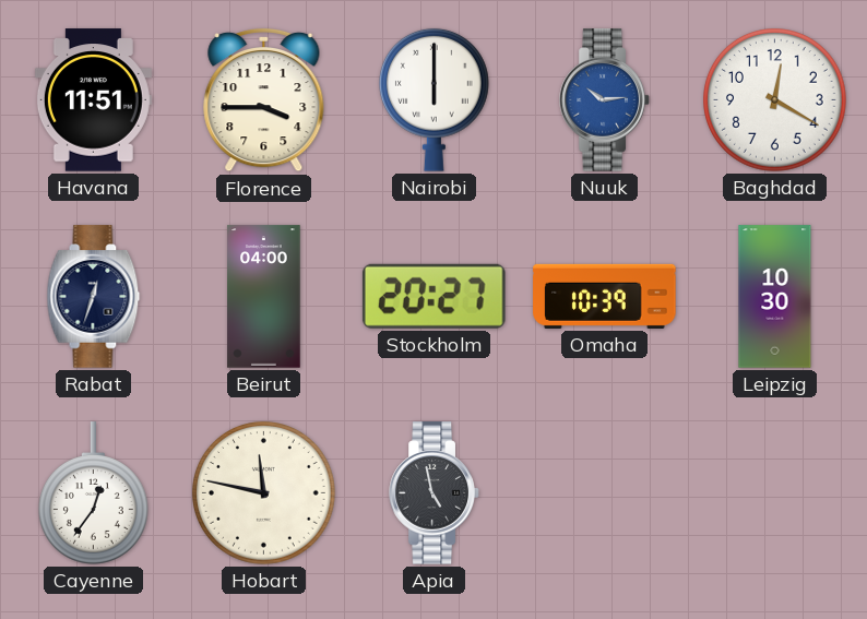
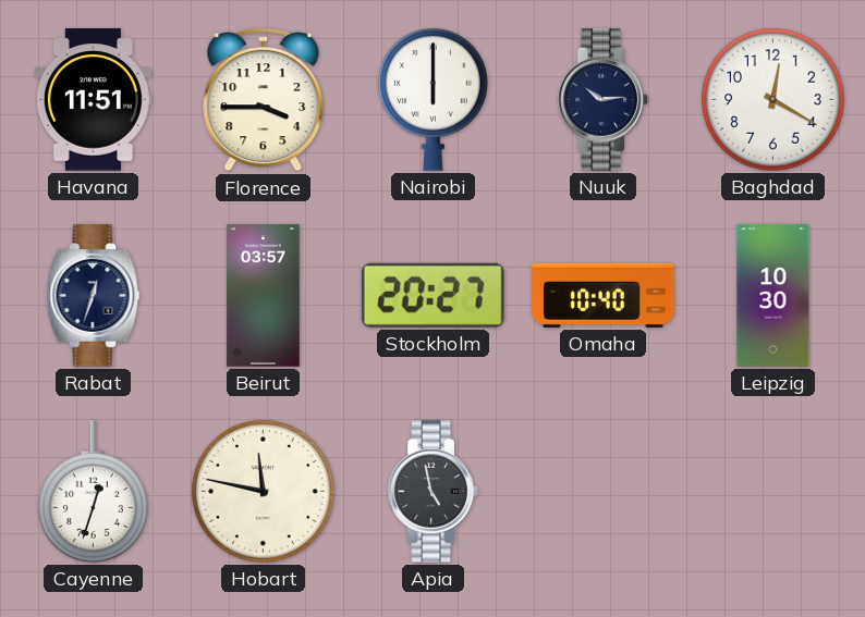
Nuuk dial: blue -> navy (604, 100)
Beirut: 04:00 -> 03:57 (264, 296)
Omaha: 10:39 -> 10:40 (604, 295)
Cayenne: 12:36 -> 12:33 (93, 492)
